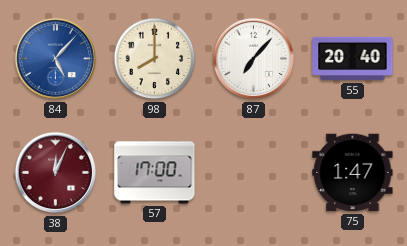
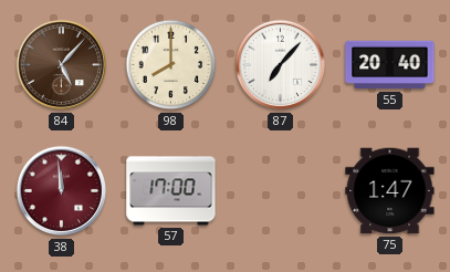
84 dial: blue -> brown (62, 65)
38: 12:04 -> 11:59 (62, 191)
